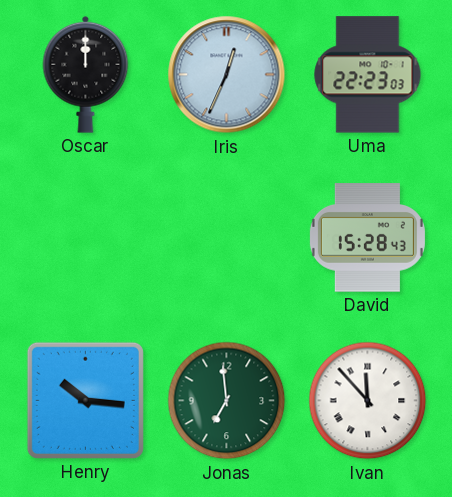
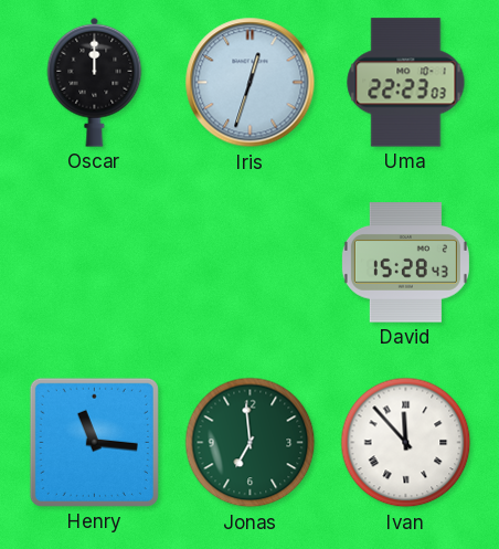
Iris: 12:34 -> 12:33 (251, 83)
Henry: 10:16 -> 11:16 (94, 442)
